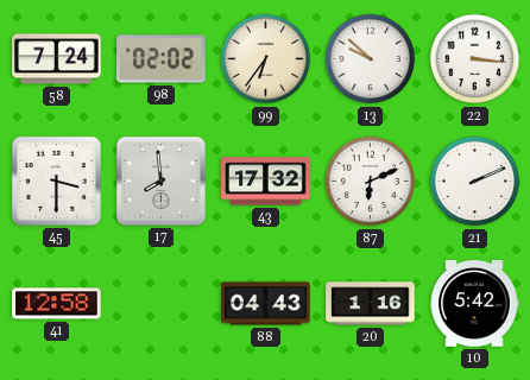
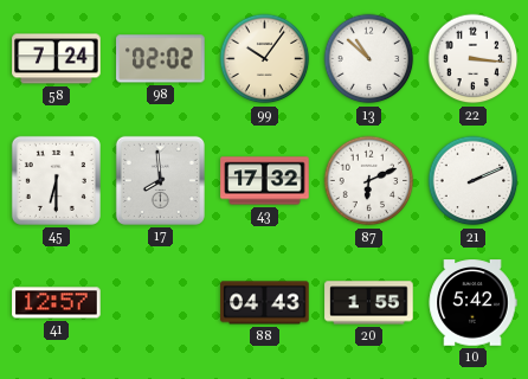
99: 6:36 -> 10:06 (265, 59)
13: 9:52 -> 10:52 (369, 59)
45: 3:30 -> 6:30 (56, 180)
41: 12:58 -> 12:57 (57, 303)
20: 1:16 -> 1:55 (369, 303)
